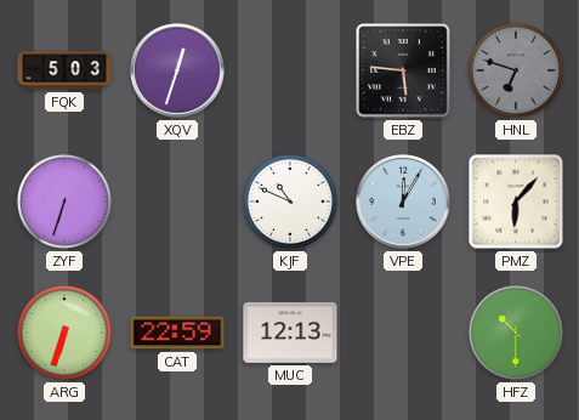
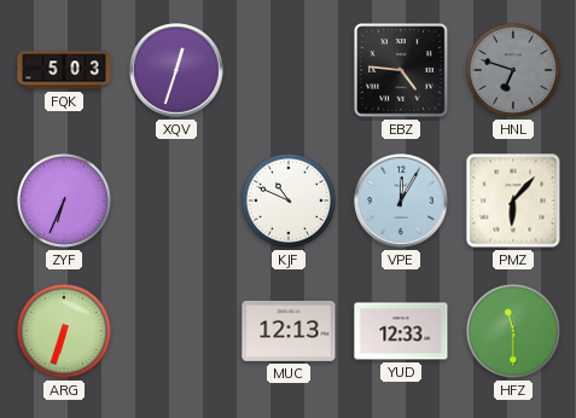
EBZ: 5:46 -> 4:46 (401, 70)
ZYF: 6:33 -> 6:34 (64, 201)
CAT: 22:59 -> none (177, 333)
YUD: none -> 12:33 (401, 331)
HFZ: 10:30 -> 11:30 (513, 331)
